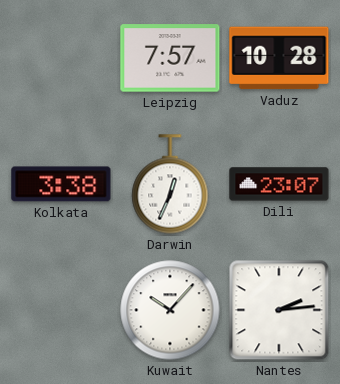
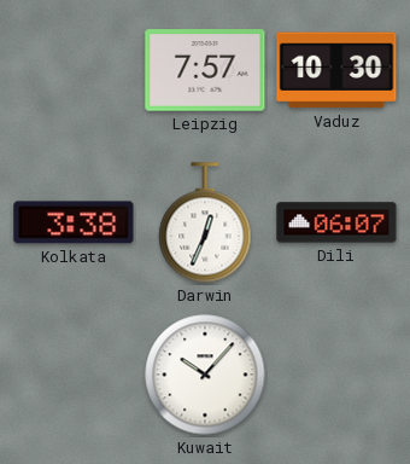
Vaduz: 10:28 -> 10:30 (336, 70)
Dili: 23:07 -> 06:07 (336, 222)
Nantes: 2:14 -> none (279, 310)
